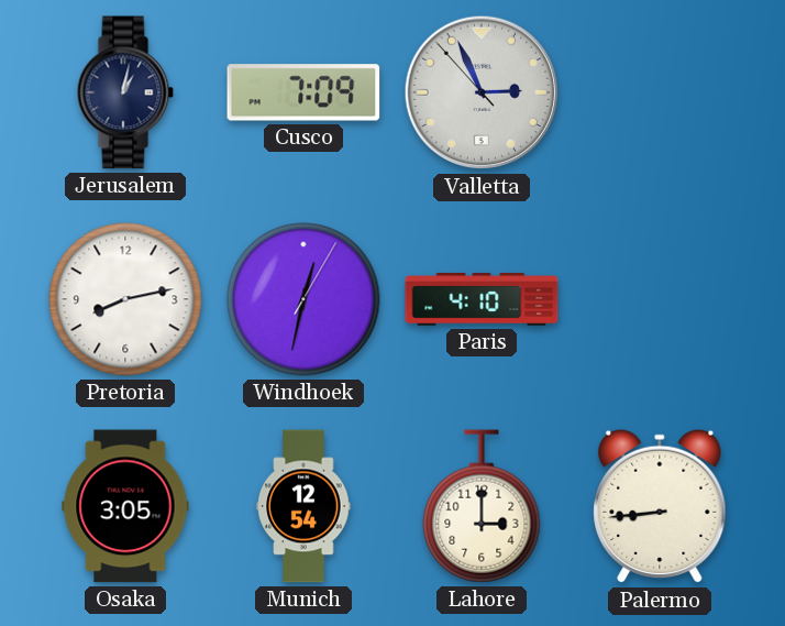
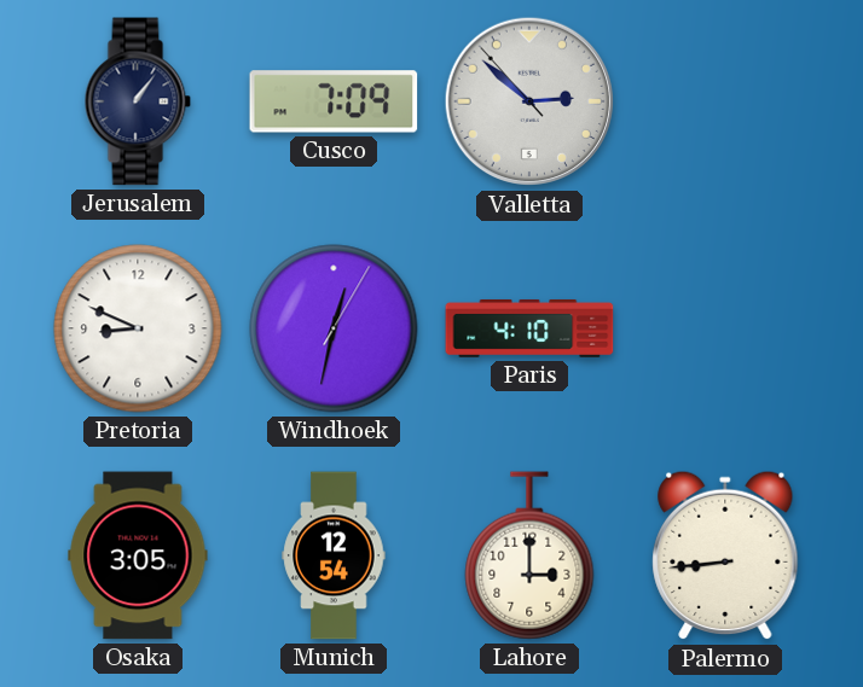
Jerusalem: 1:02 -> 1:06 (138, 101)
Valletta: 2:55 -> 2:51 (529, 101)
Pretoria: 8:13 -> 8:49 (138, 328)
